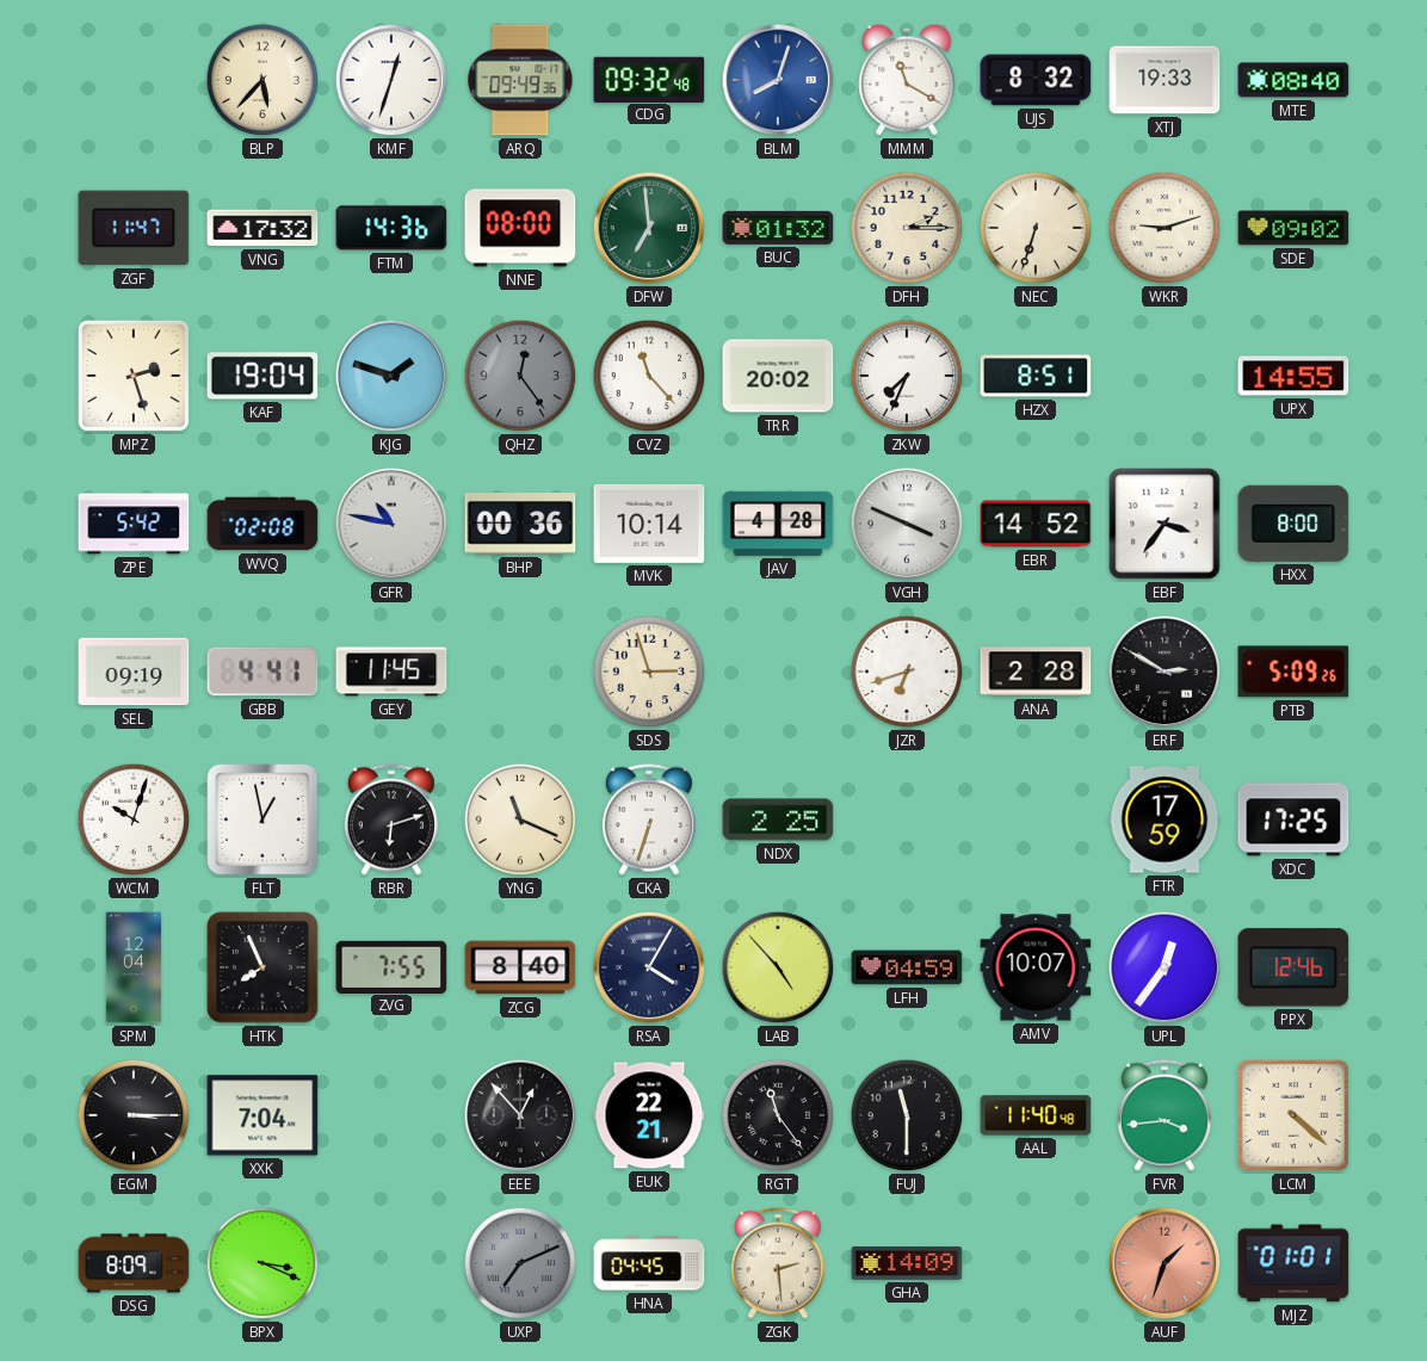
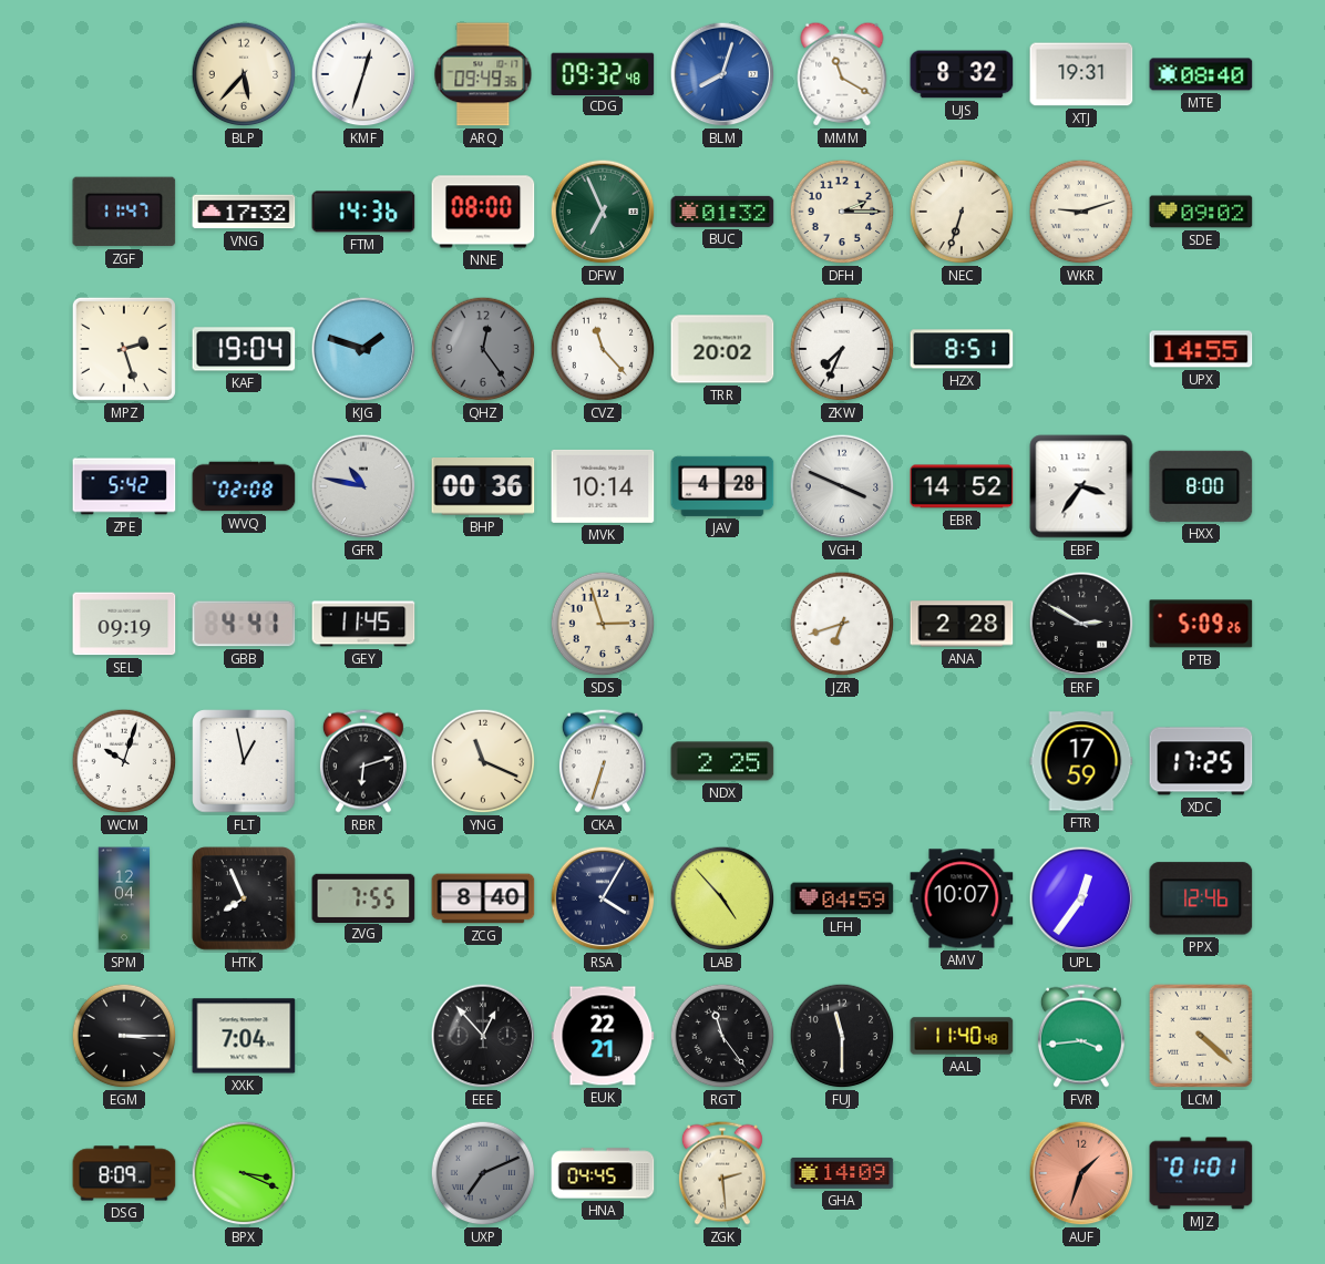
XTJ: 19:33 -> 19:31 (1081, 74)
DFW: 6:59 -> 6:56 (603, 212)
